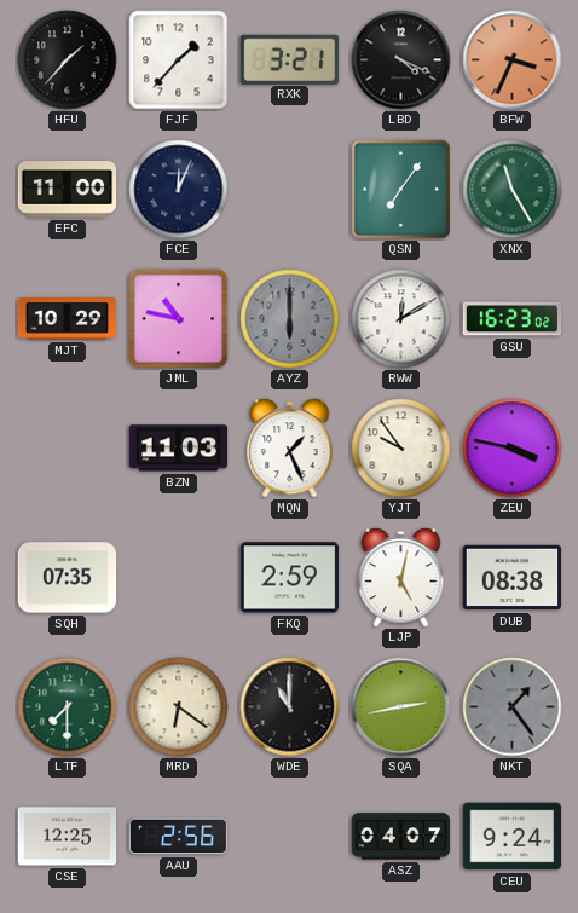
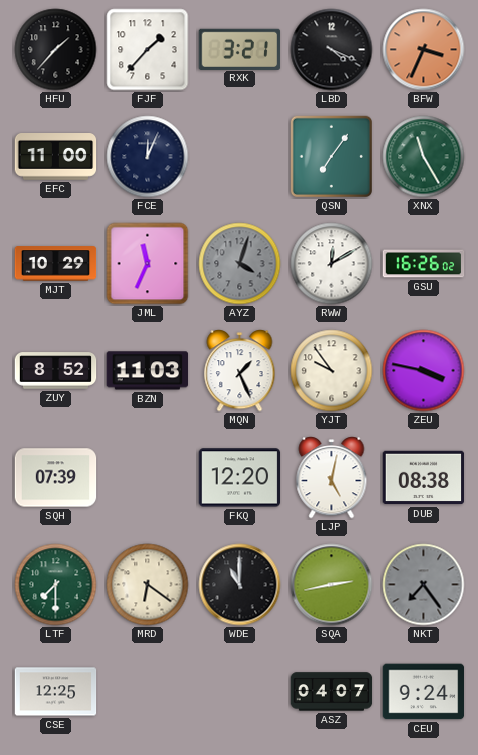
JML: 10:47 -> 11:34 (148, 264)
AYZ: 6:00 -> 4:03 (240, 264)
GSU: 16:23 -> 16:26 (424, 264)
ZUY: none -> 8:52 (56, 371)
SQH: 07:35 -> 07:39 (56, 478)
FKQ: 2:59 -> 12:20 (240, 478)
NKT: 1:24 -> 7:24 (424, 585)
AAU: 2:56 -> none (179, 837)
